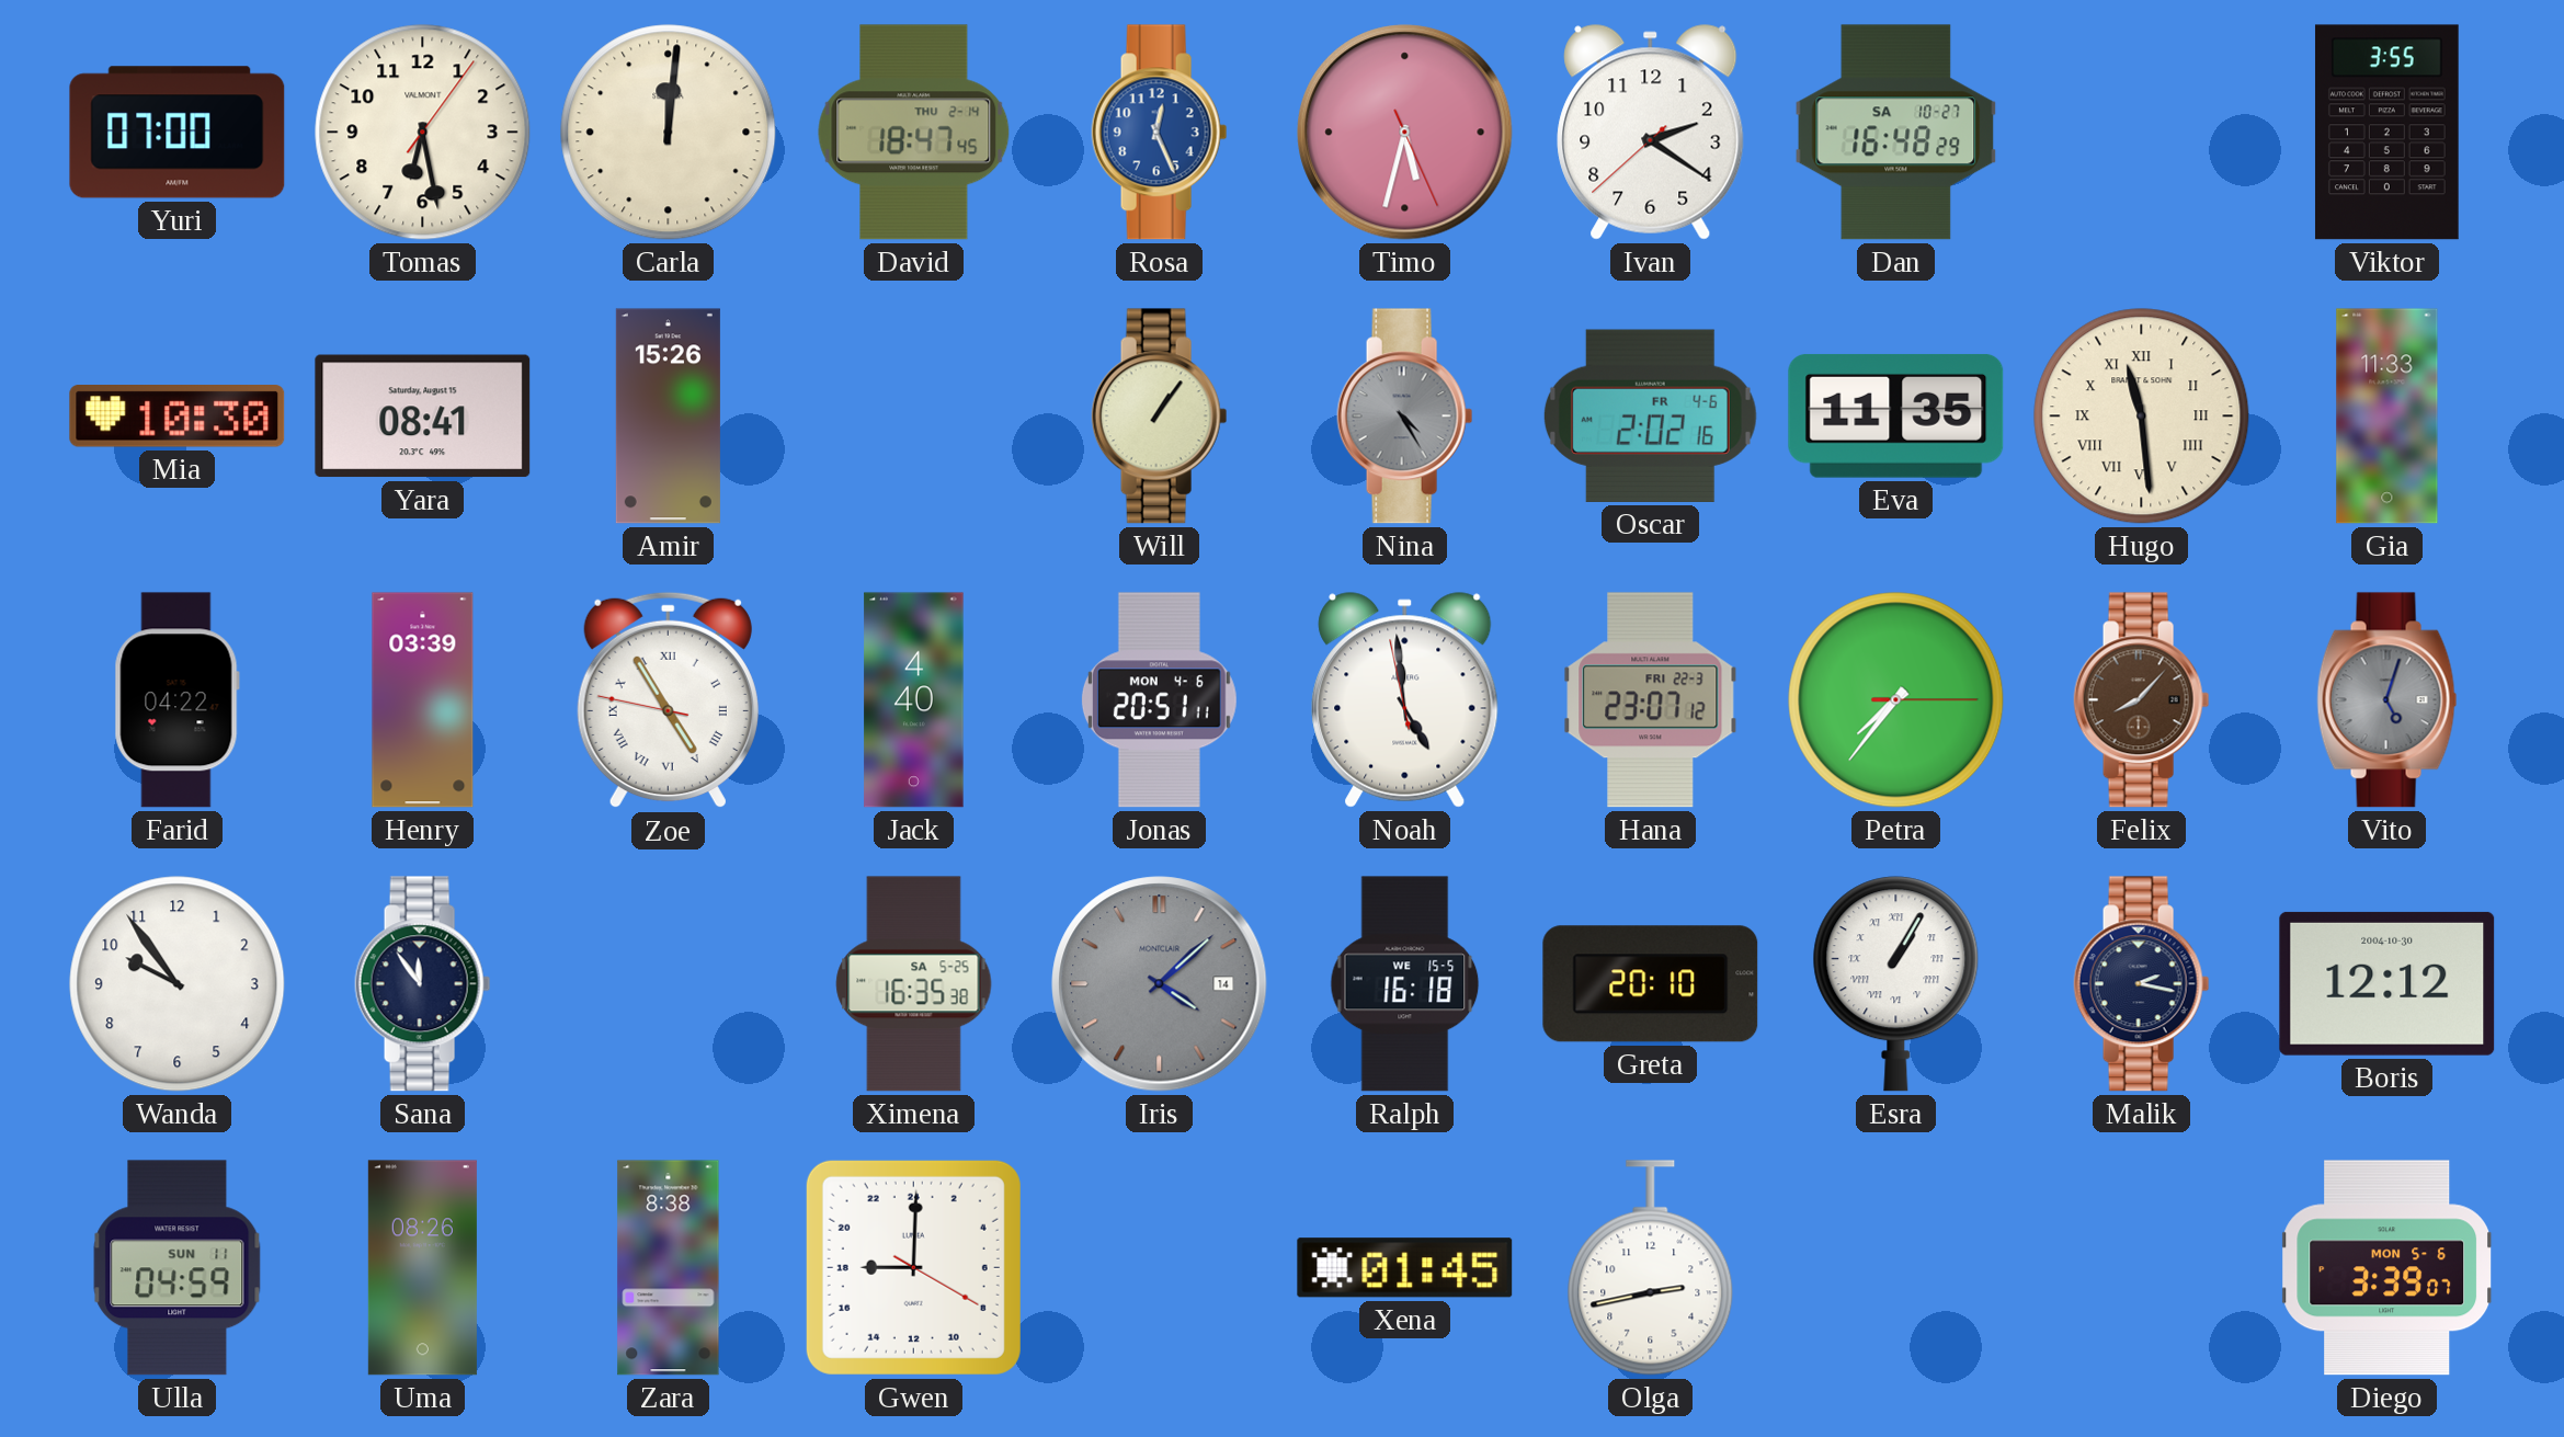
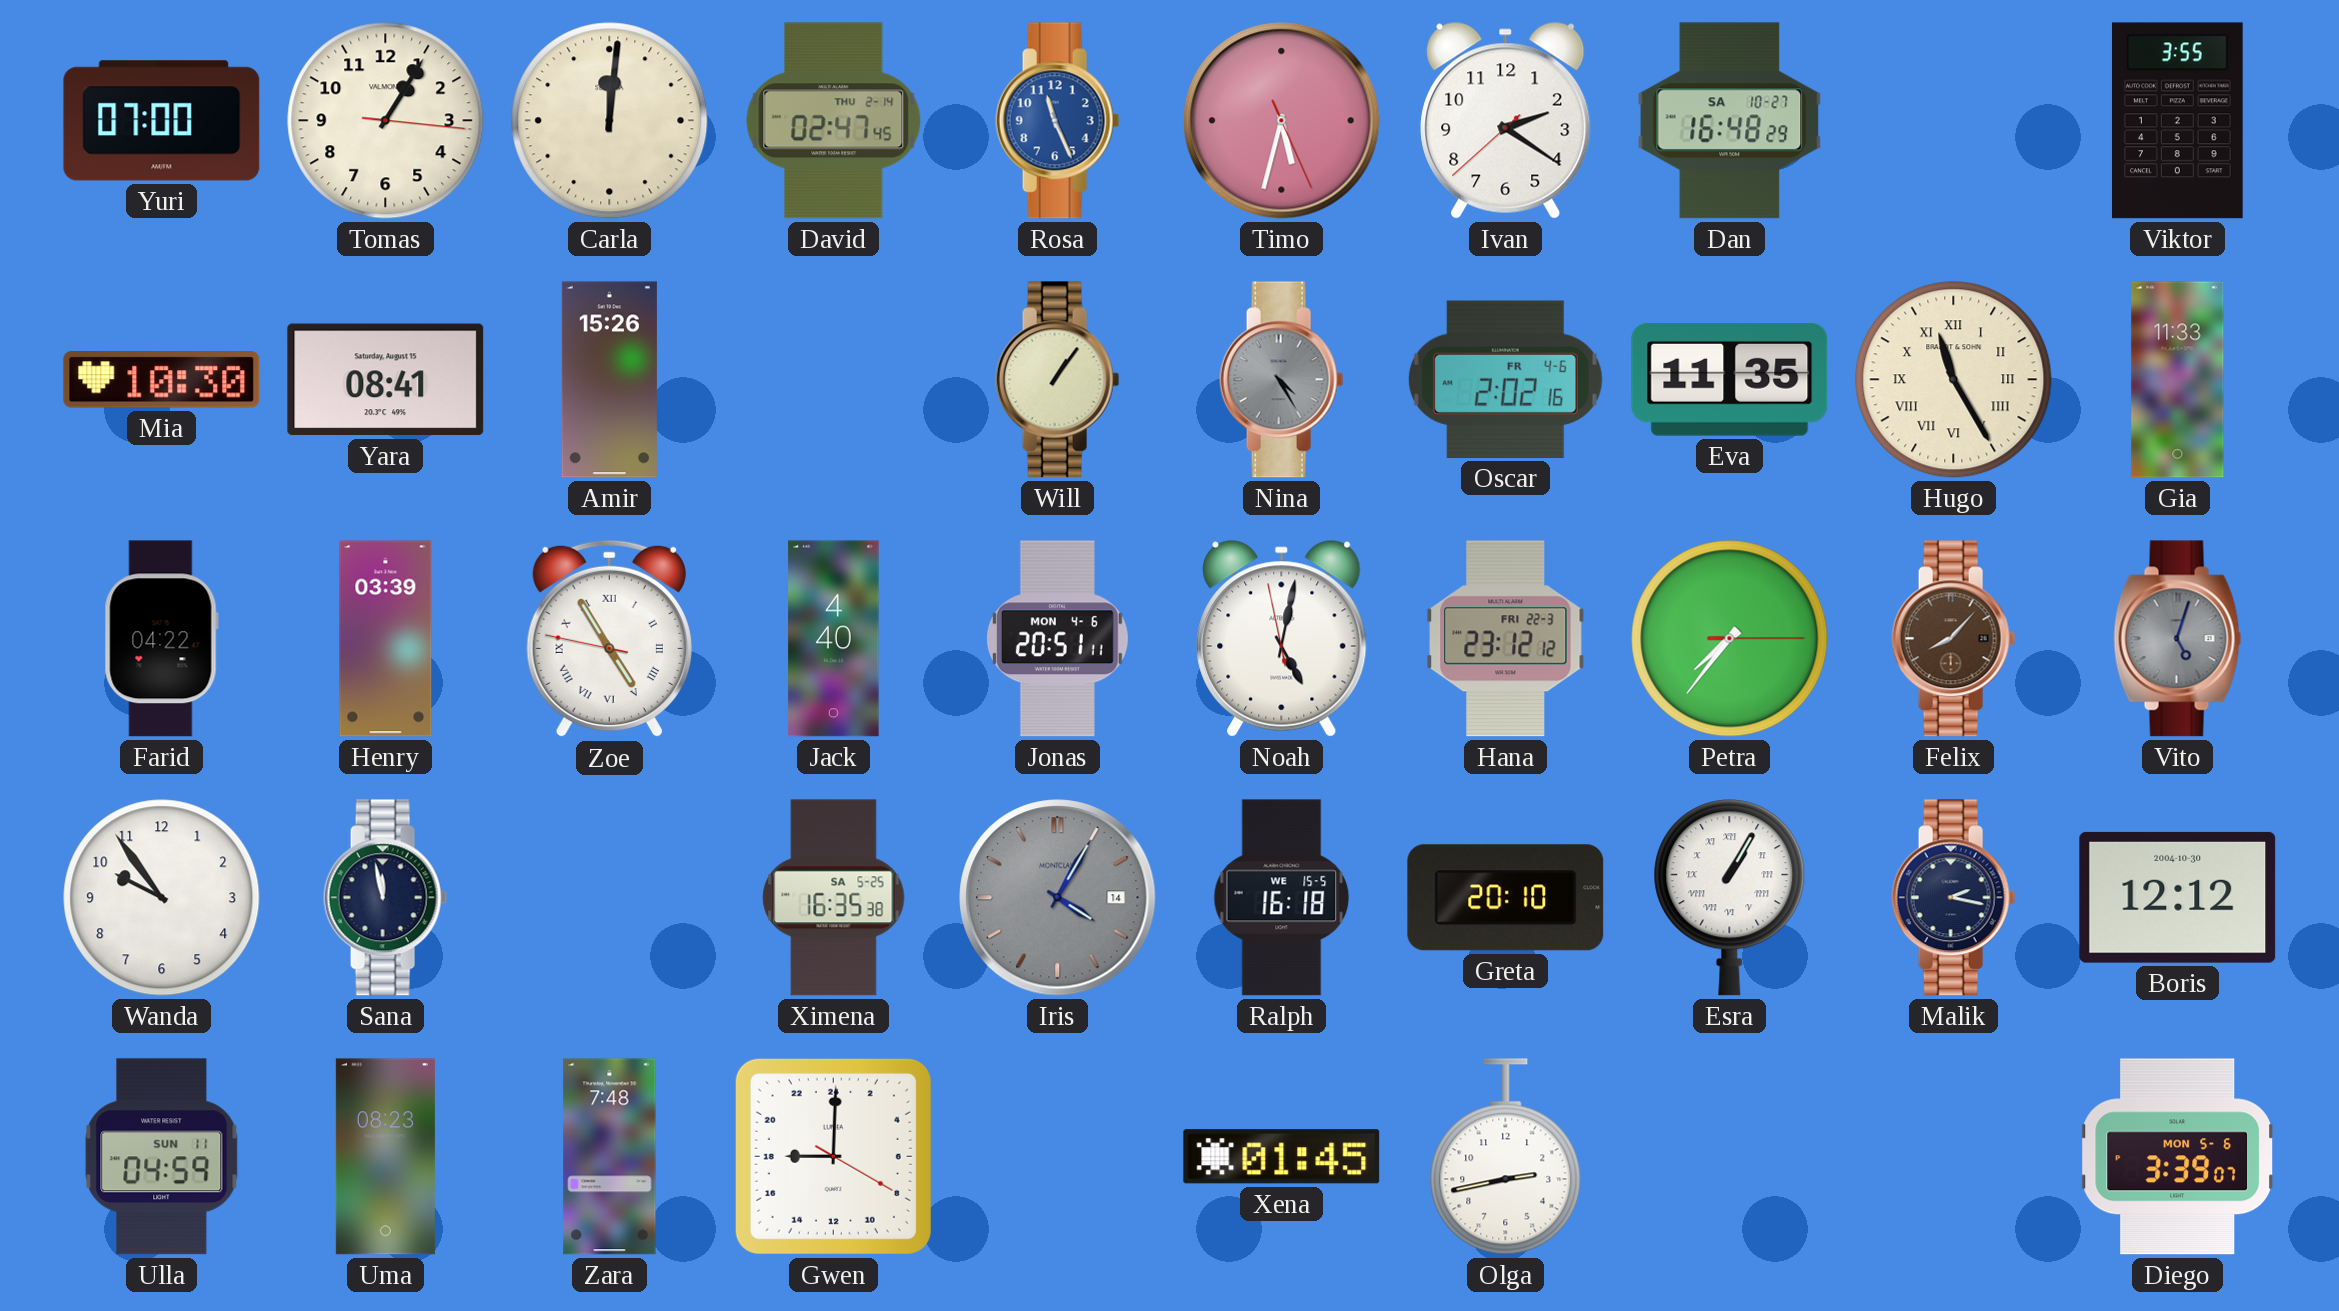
Tomas: 6:28 -> 1:05 (386, 121)
David: 18:47 -> 02:47 (834, 121)
Rosa: 12:26 -> 11:26 (1058, 121)
Hugo: 11:29 -> 11:25 (1954, 380)
Noah: 4:58 -> 5:01 (1282, 639)
Hana: 23:07 -> 23:12 (1506, 639)
Sana: 11:54 -> 11:58 (386, 898)
Iris: 4:08 -> 4:05 (1058, 898)
Uma: 08:26 -> 08:23 (385, 1157)
Zara: 8:38 -> 7:48 (610, 1157)
